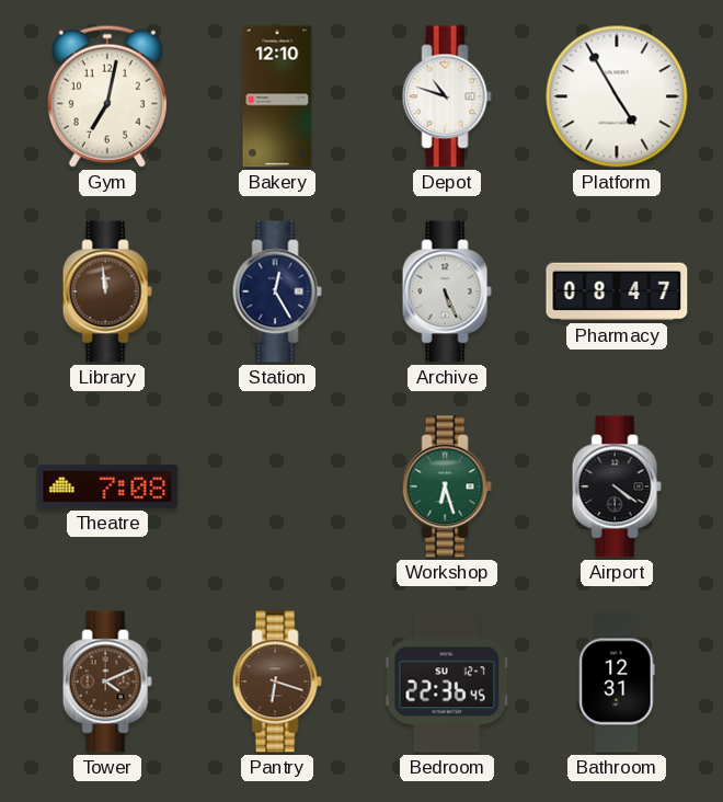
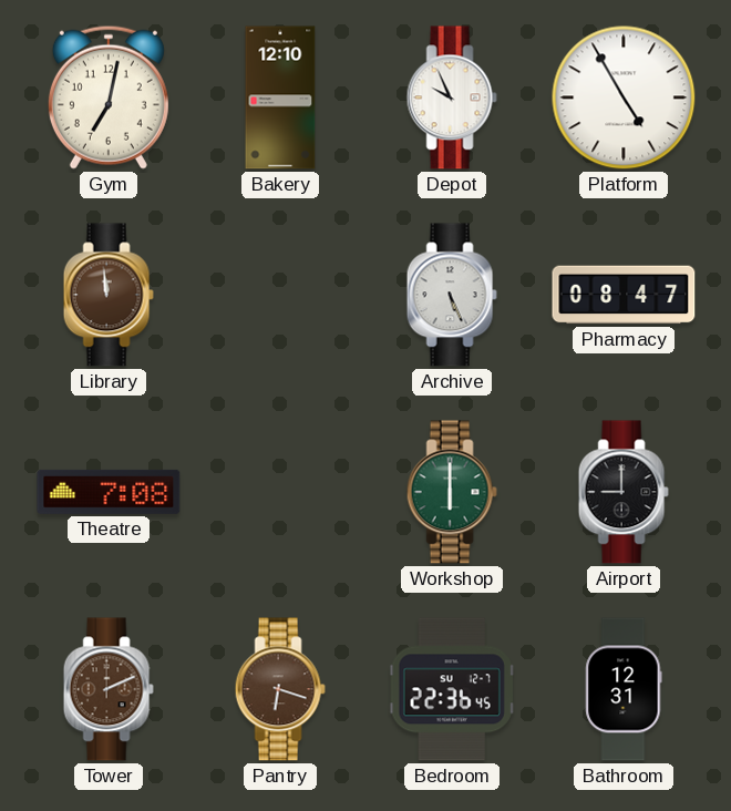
Depot: 10:48 -> 9:56 (452, 97)
Station: 12:25 -> none (277, 291)
Workshop: 6:27 -> 6:00 (452, 492)
Airport: 4:21 -> 9:00 (624, 492)
Tower: 4:11 -> 2:11 (109, 689)
